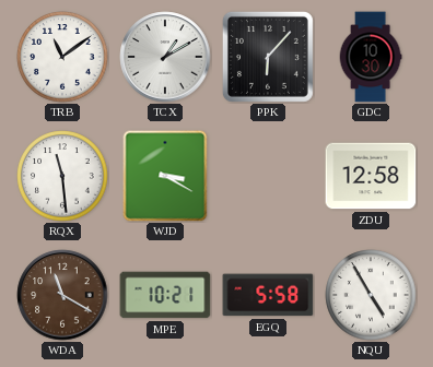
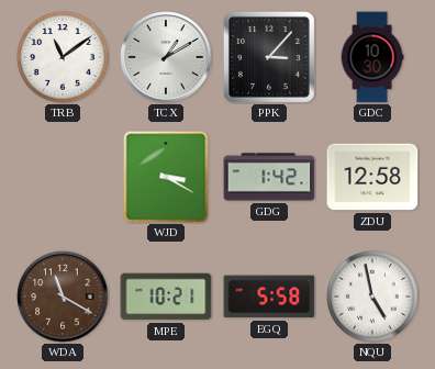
PPK: 6:07 -> 3:07 (269, 57)
RQX: 11:29 -> none (62, 176)
GDG: none -> 1:42 (269, 177)
NQU: 4:55 -> 4:58 (372, 297)
